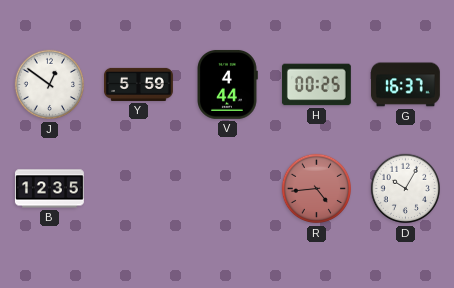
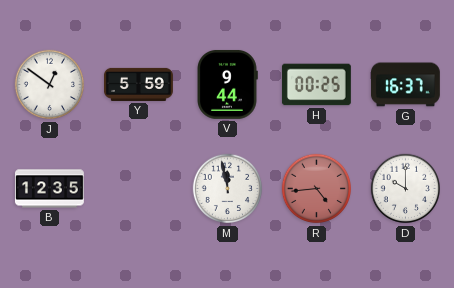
V: 4:44 -> 9:44 (227, 84)
M: none -> 11:58 (228, 189)
D: 10:05 -> 10:00 (406, 189)
